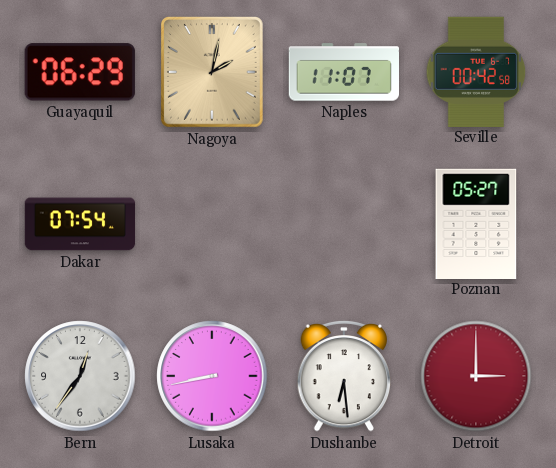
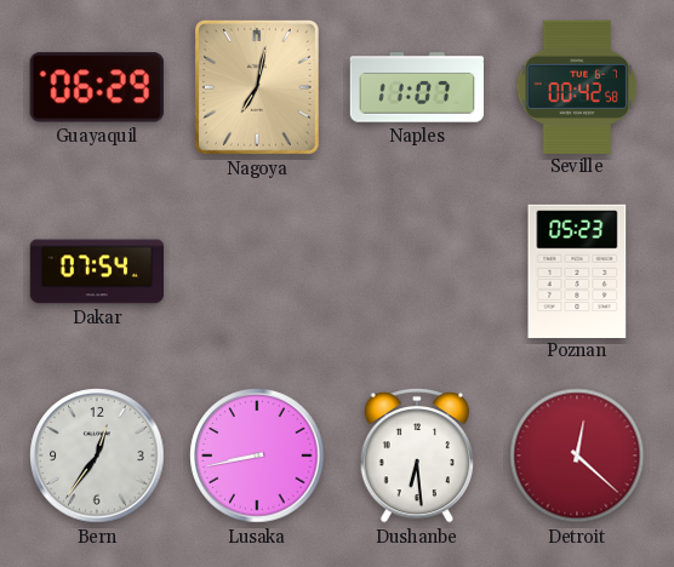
Nagoya: 2:02 -> 7:02 (257, 87)
Poznan: 05:27 -> 05:23 (577, 270)
Detroit: 3:00 -> 12:22 (577, 456)
